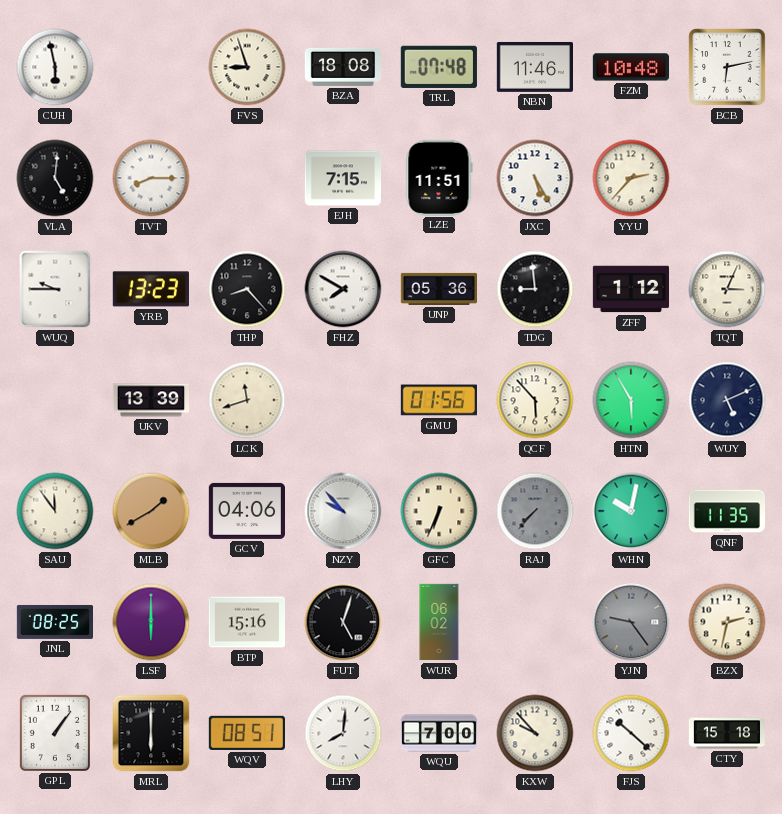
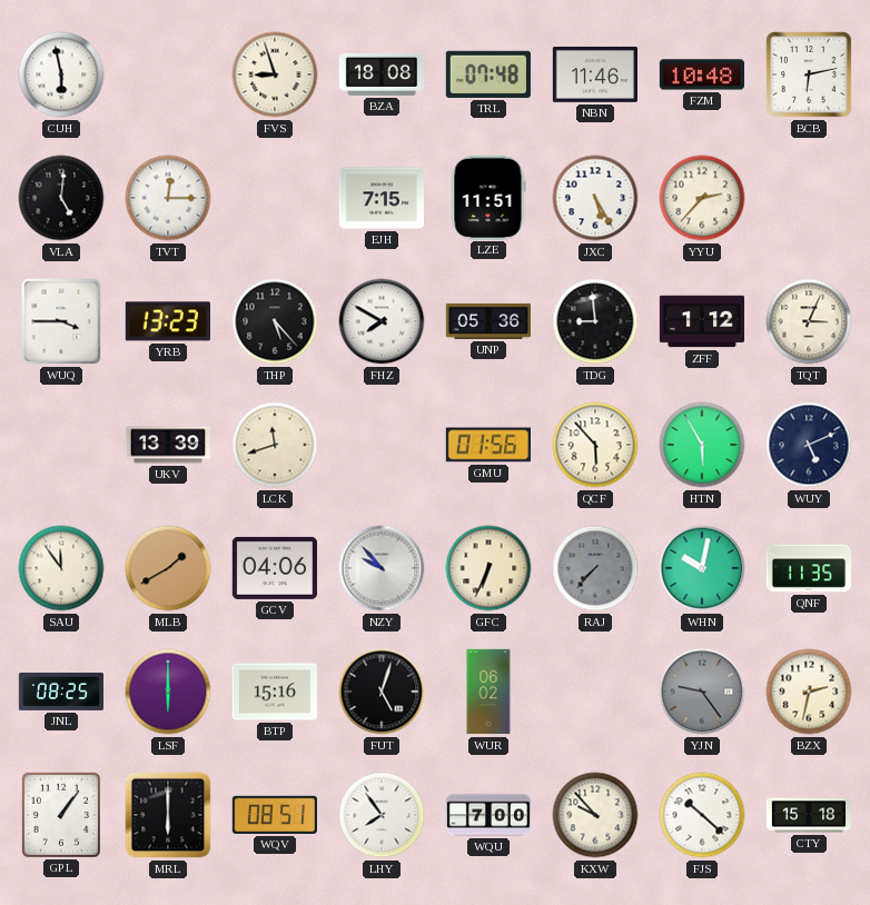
TVT: 8:15 -> 12:15 (168, 198)
WUQ: 9:45 -> 3:45 (61, 321)
THP: 8:23 -> 5:23 (275, 321)
LHY: 8:01 -> 7:54 (382, 815)
